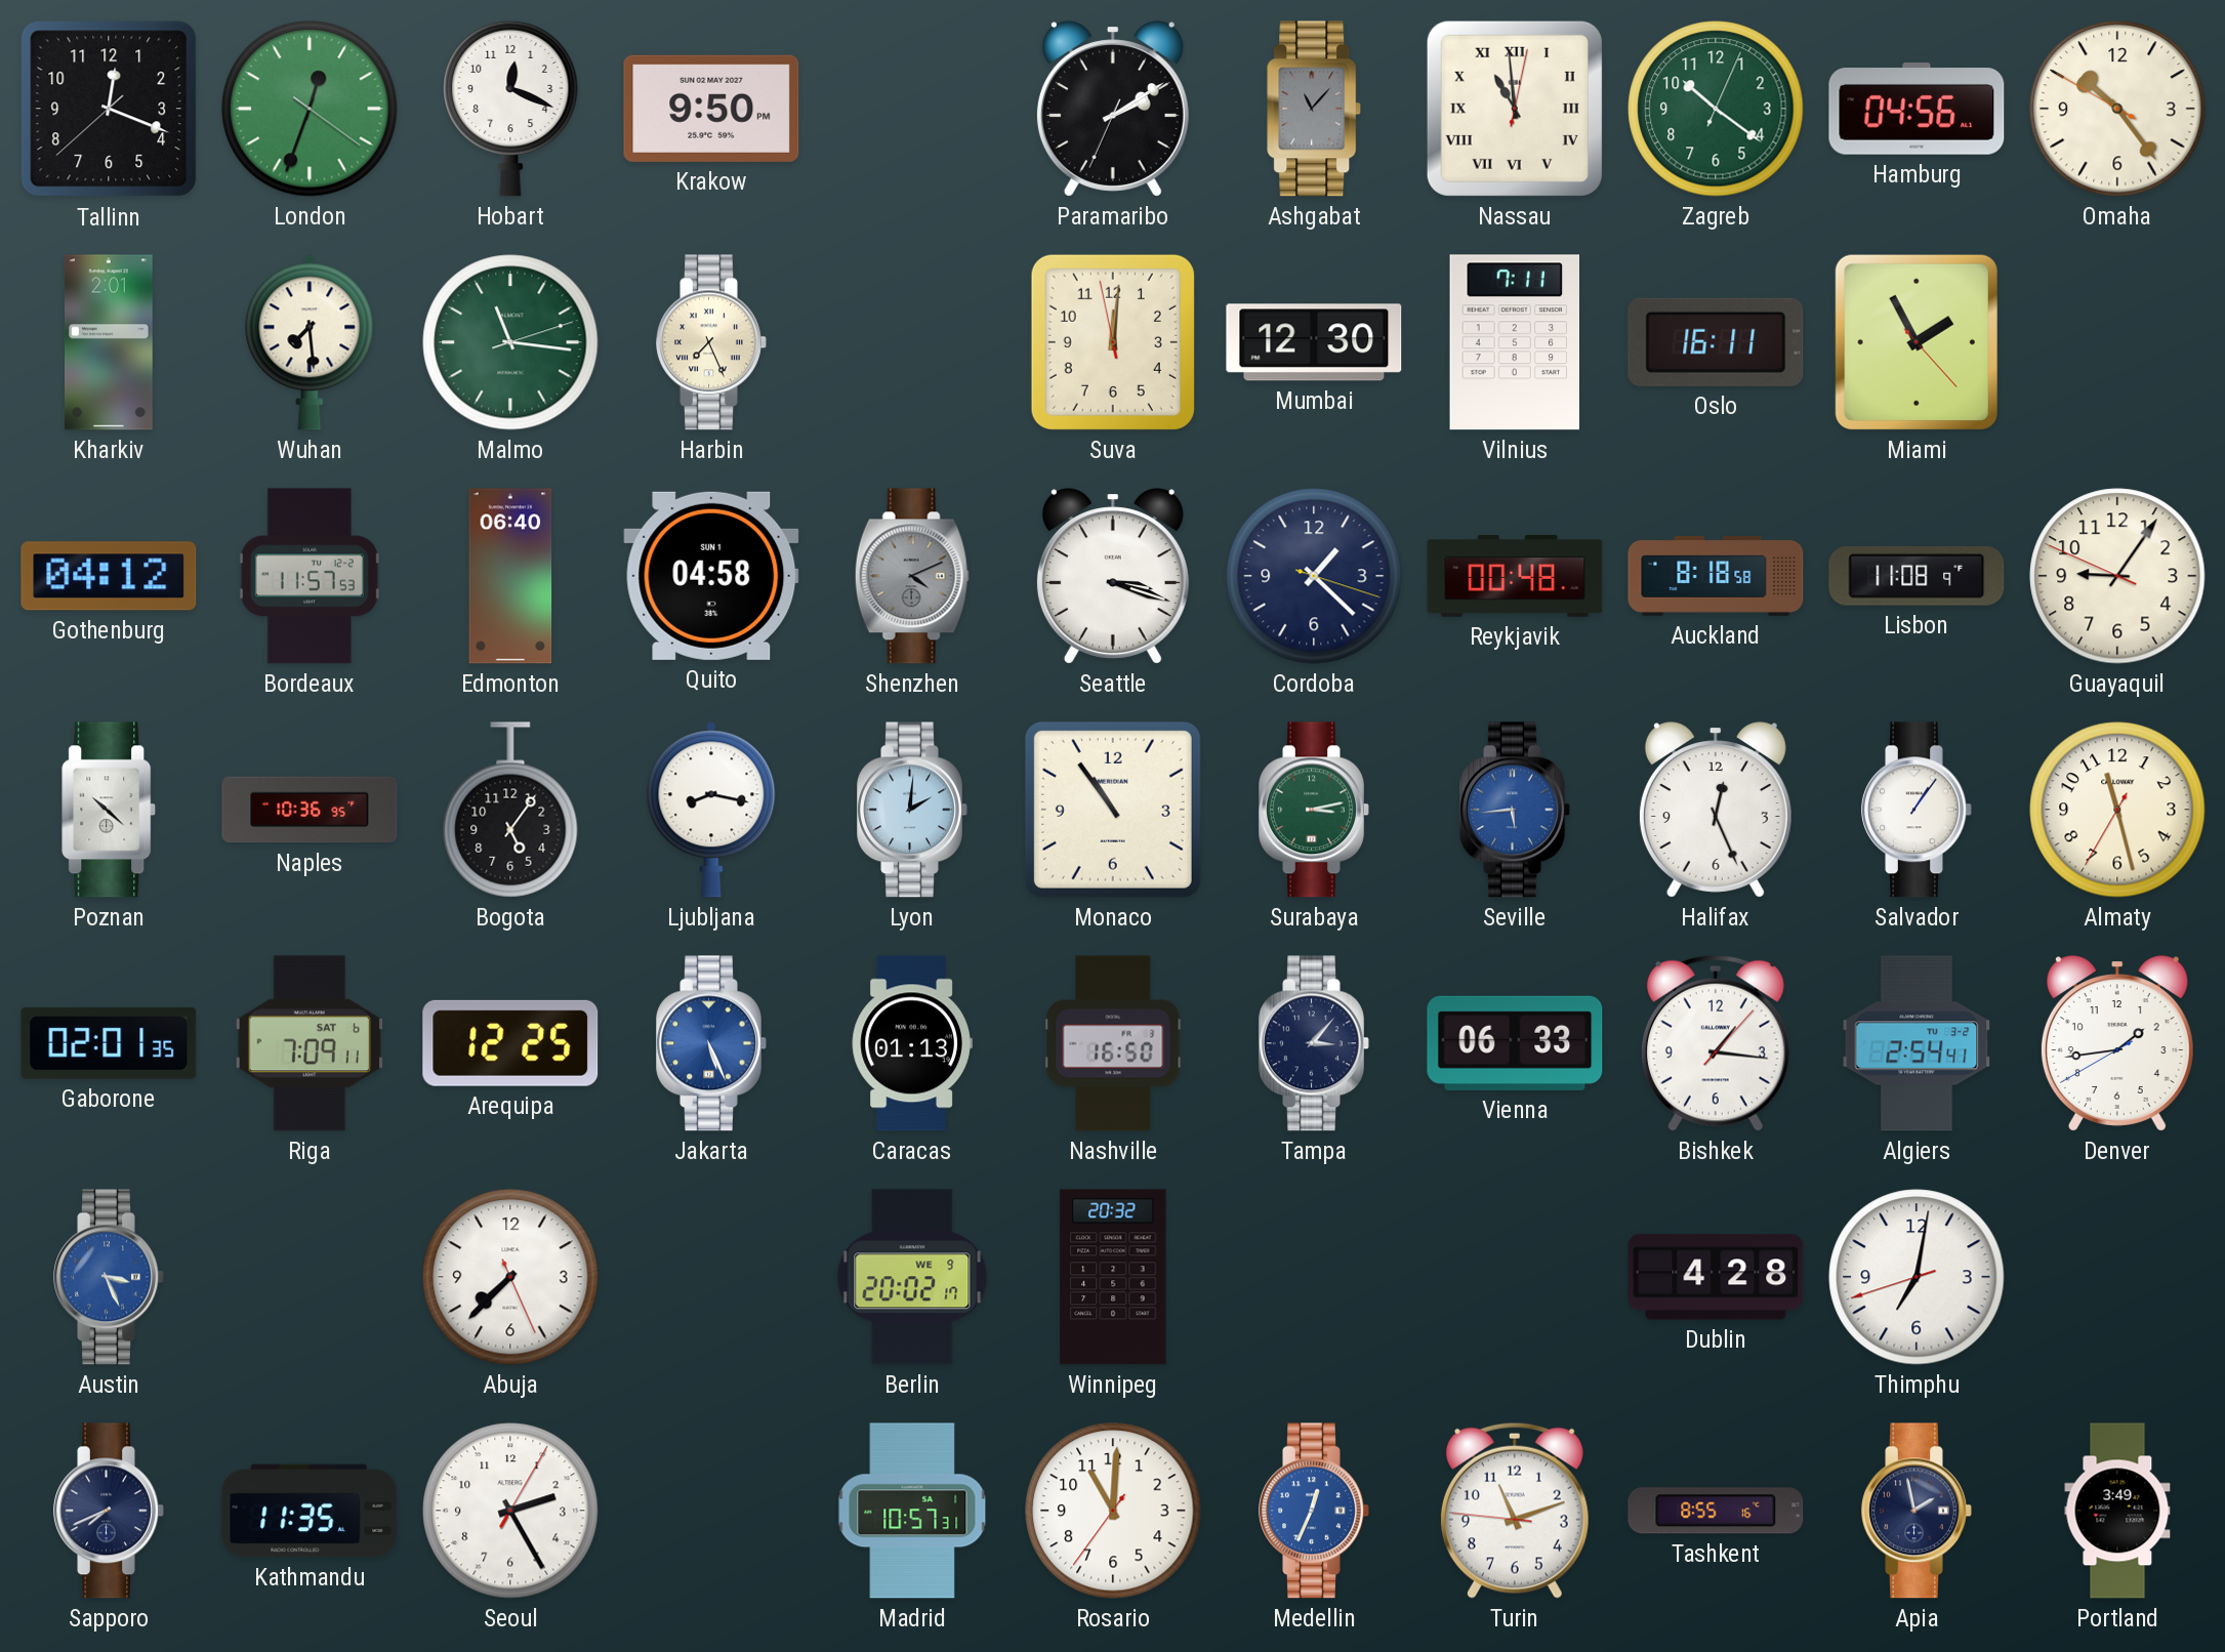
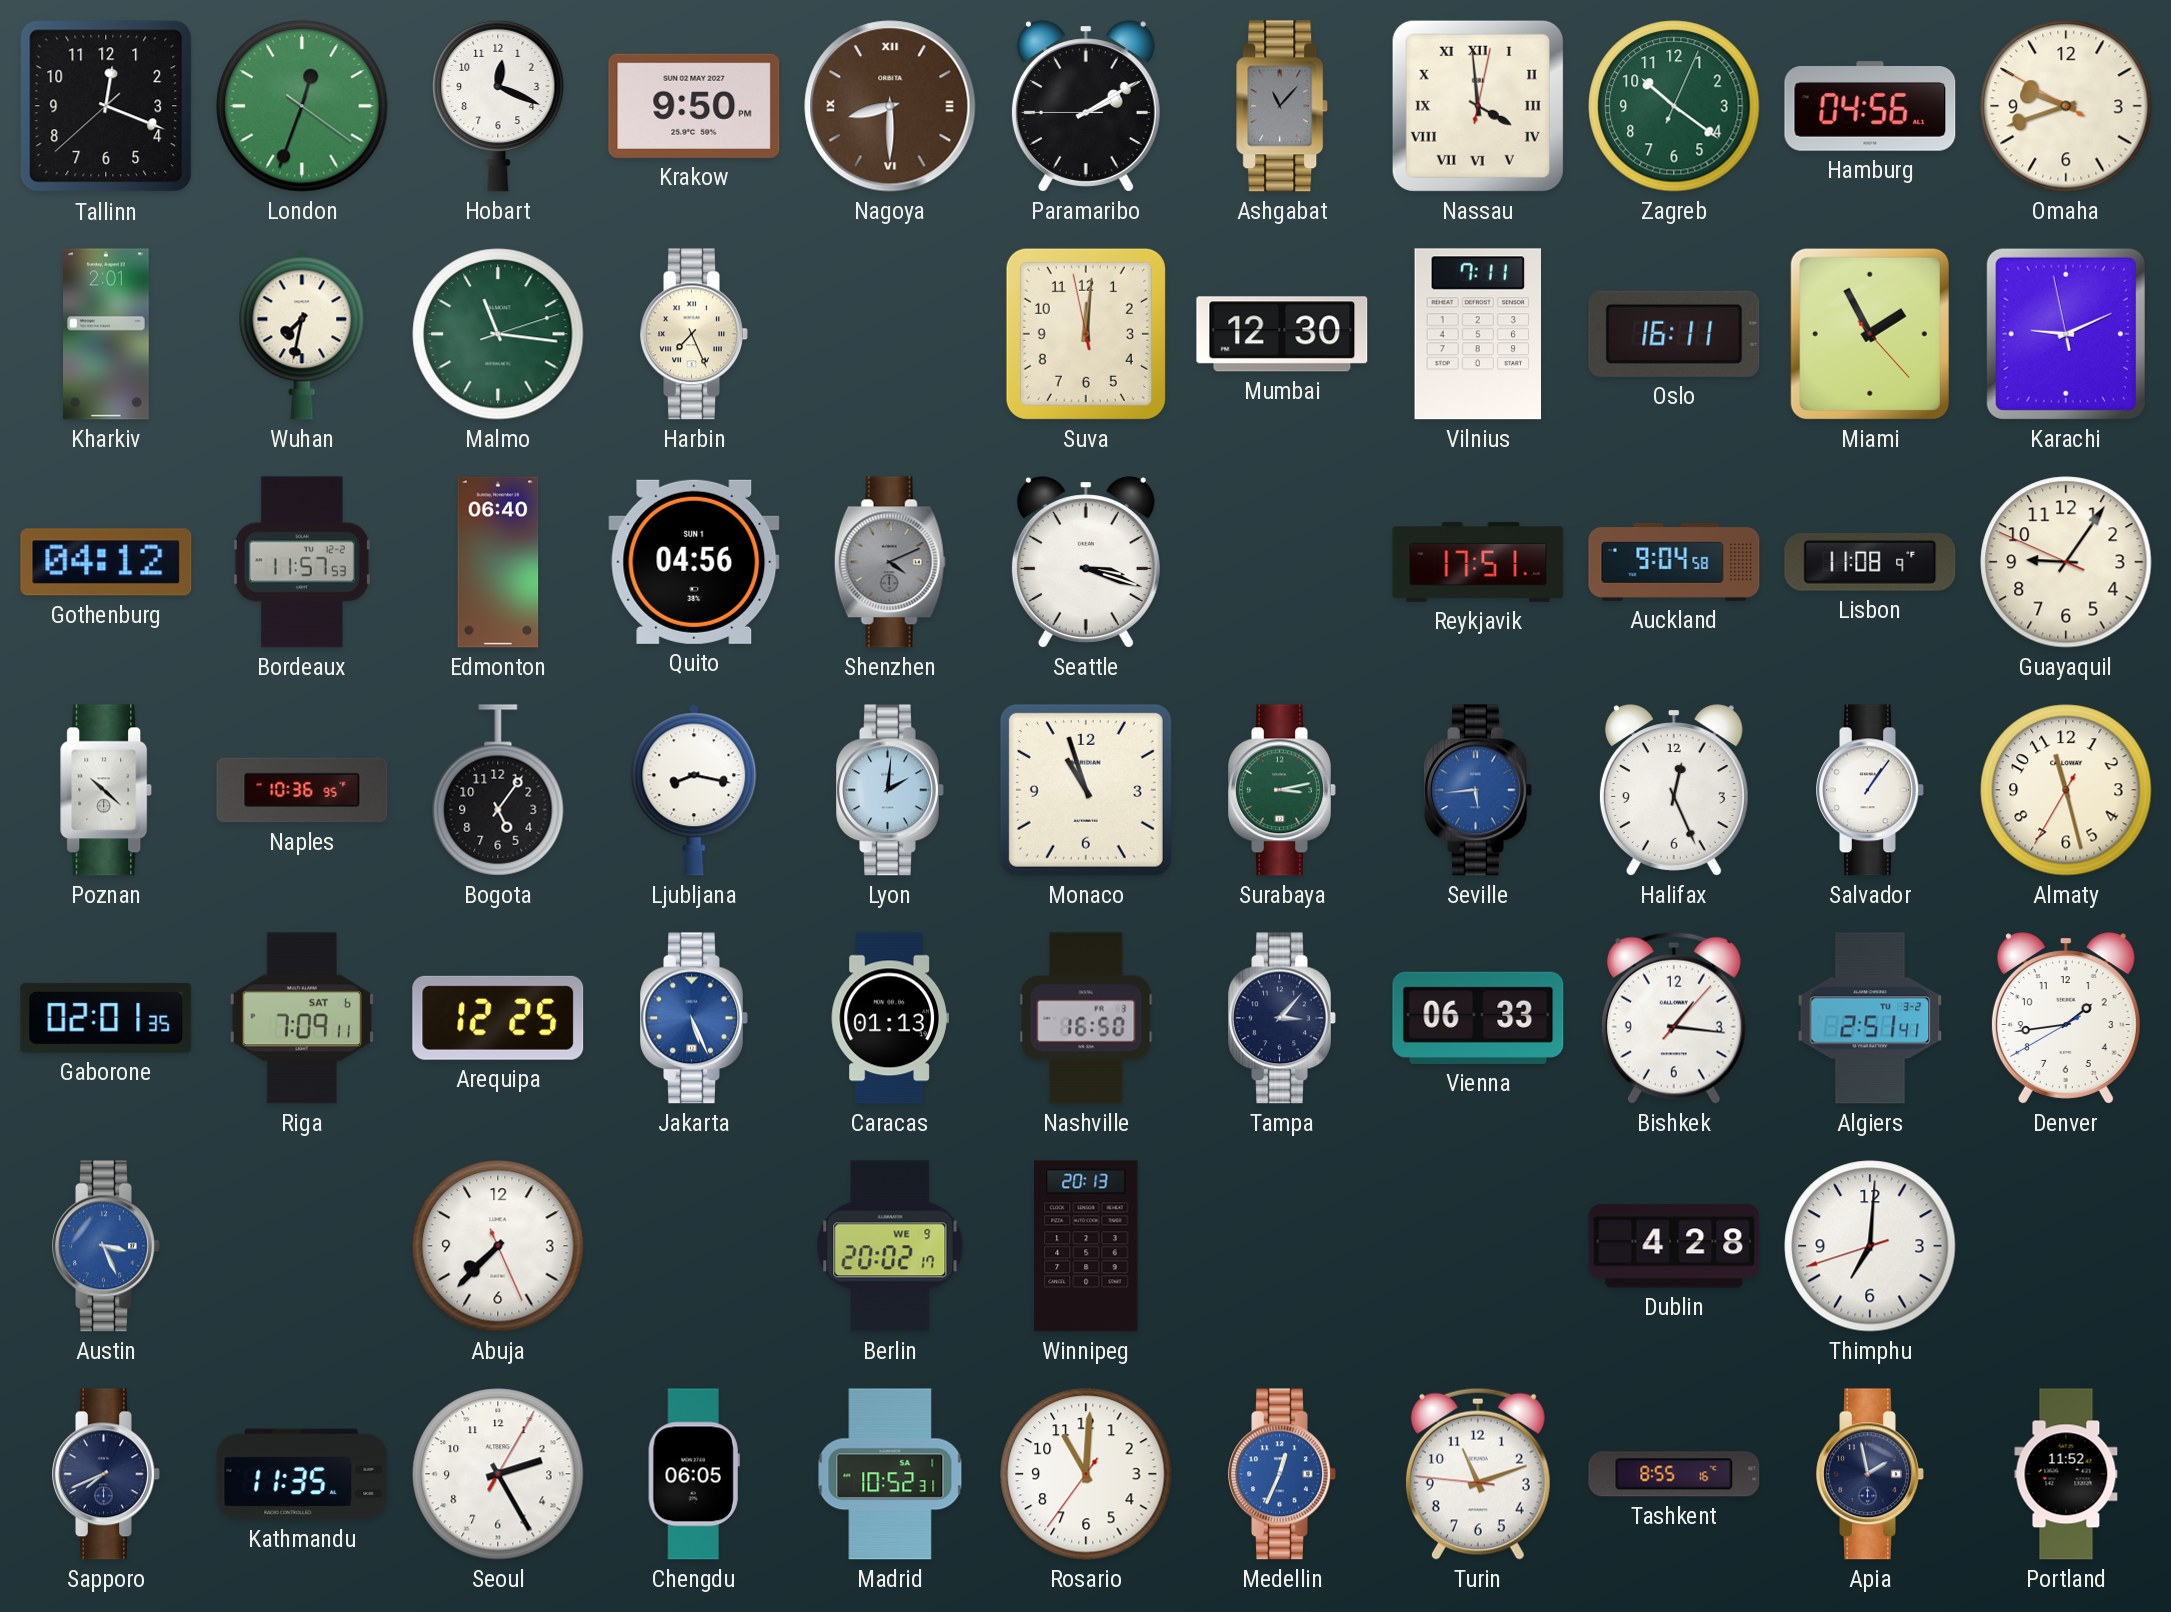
Nagoya: none -> 8:30 (890, 106)
Paramaribo: 2:09:34 -> 2:09:45 (1086, 106)
Nassau: 10:59 -> 3:59 (1478, 106)
Omaha: 10:23 -> 9:41 (2066, 106)
Wuhan: 7:29 -> 7:32 (302, 334)
Karachi: none -> 9:10 (2066, 334)
Quito: 04:58 -> 04:56 (694, 562)
Cordoba: 1:22 -> none (1314, 576)
Reykjavik: 00:48 -> 17:51 (1478, 563)
Auckland: 8:18 -> 9:04 (1674, 562)
Monaco: 10:54 -> 10:57 (1086, 790)
Algiers: 2:54 -> 2:51 (1870, 1018)
Winnipeg: 20:32 -> 20:13 (1086, 1246)
Thimphu: 7:01 -> 7:00 (1870, 1246)
Chengdu: none -> 06:05 (694, 1474)
Madrid: 10:57 -> 10:52 (890, 1474)
Portland: 3:49 -> 11:52 (2066, 1474)
